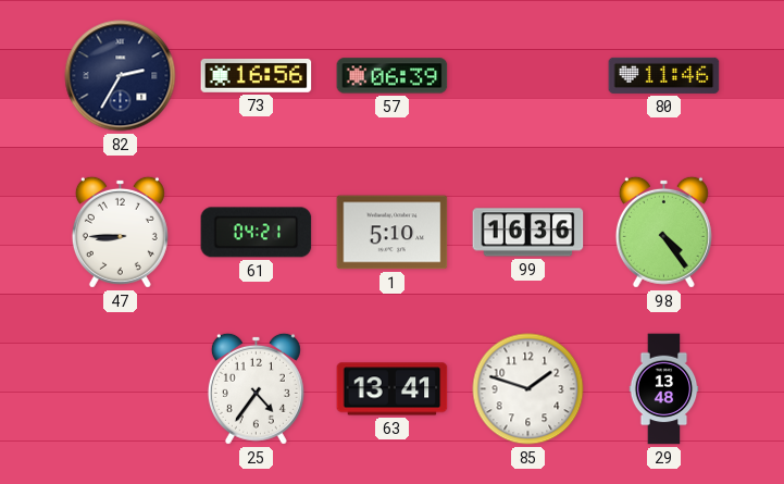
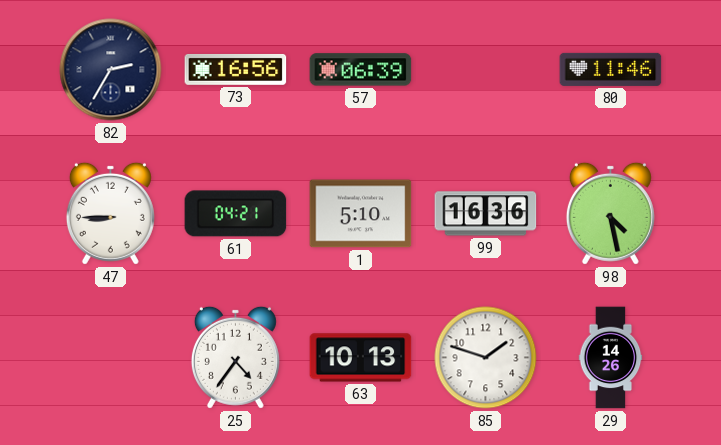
98: 4:24 -> 4:28 (610, 213)
63: 13:41 -> 10:13 (361, 358)
29: 13:48 -> 14:26 (611, 358)
